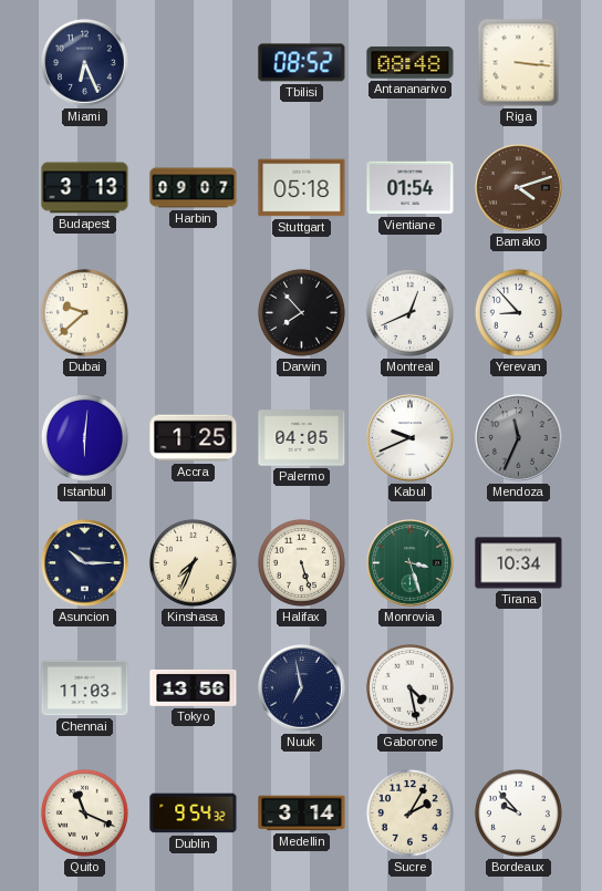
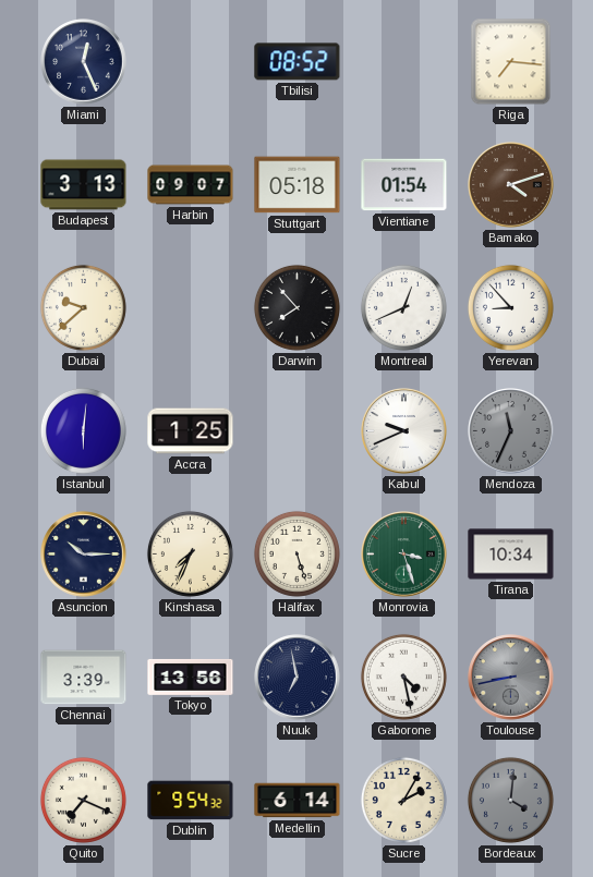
Miami: 6:26 -> 12:26 (84, 62)
Antananarivo: 08:48 -> none (411, 63)
Riga: 3:16 -> 7:16 (511, 62)
Palermo: 04:05 -> none (302, 438)
Chennai: 11:03 -> 3:39 (84, 678)
Toulouse: none -> 8:43 (511, 678)
Quito: 11:19 -> 7:19 (83, 800)
Medellin: 3:14 -> 6:14 (298, 801)
Bordeaux: 9:53 -> 4:01 (510, 800)
Bordeaux dial: white -> grey (510, 800)
